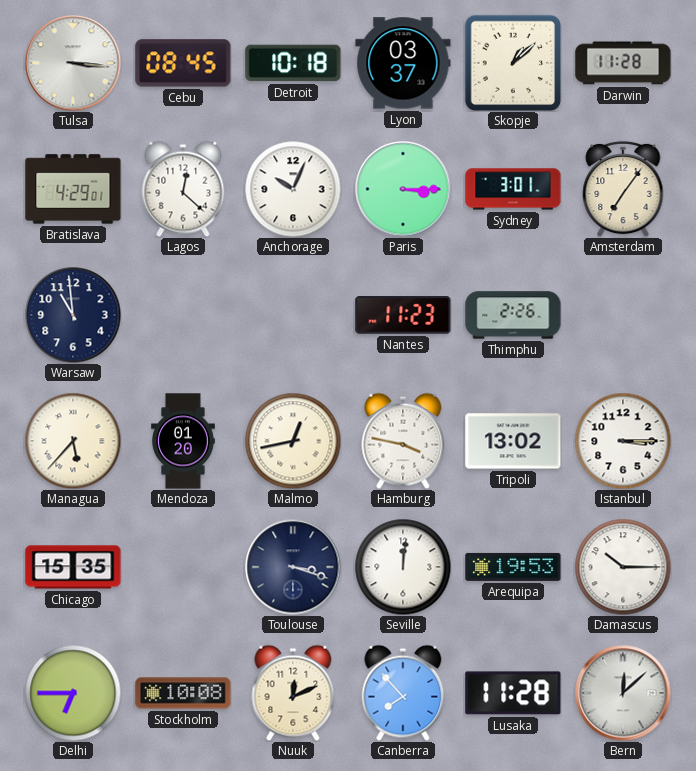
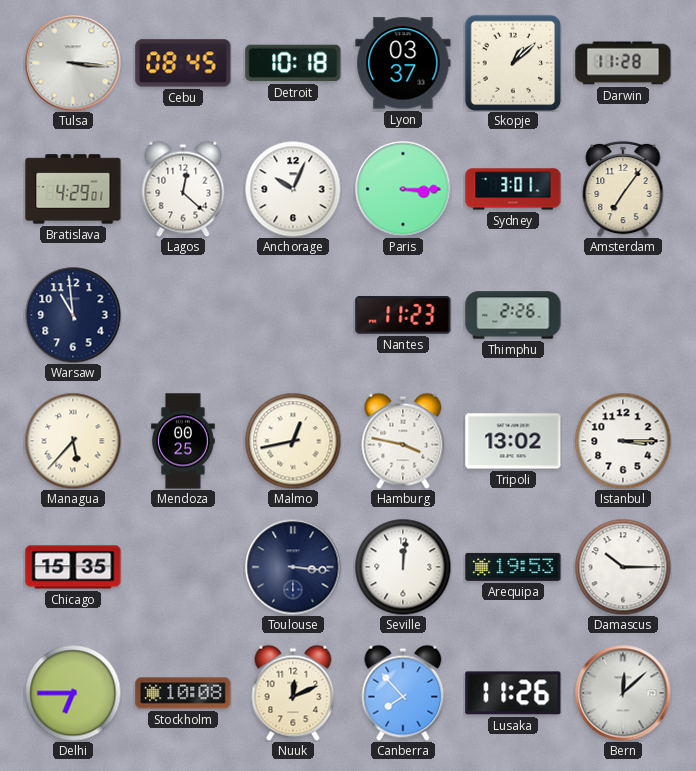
Mendoza: 01:20 -> 00:25 (184, 441)
Toulouse: 3:18 -> 3:16 (293, 567)
Lusaka: 11:28 -> 11:26 (513, 693)
